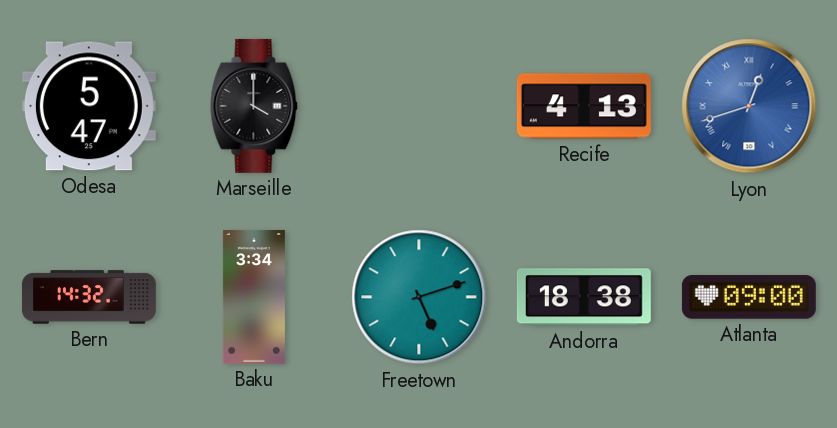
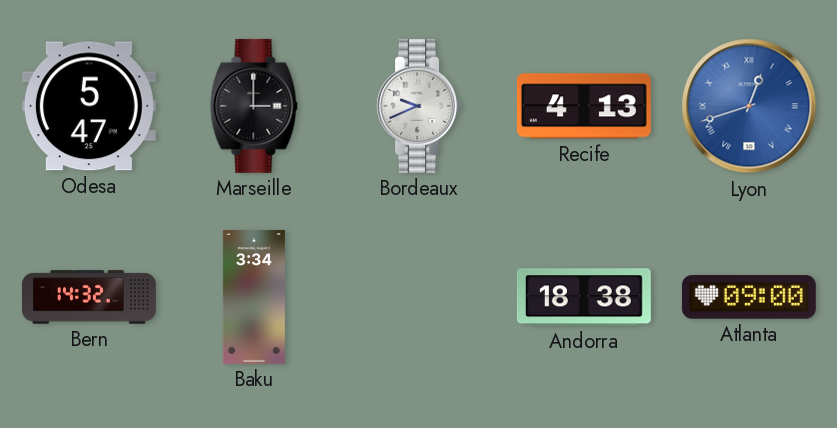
Marseille: 4:00 -> 3:00 (254, 106)
Bordeaux: none -> 9:41 (418, 106)
Freetown: 5:12 -> none (419, 297)
